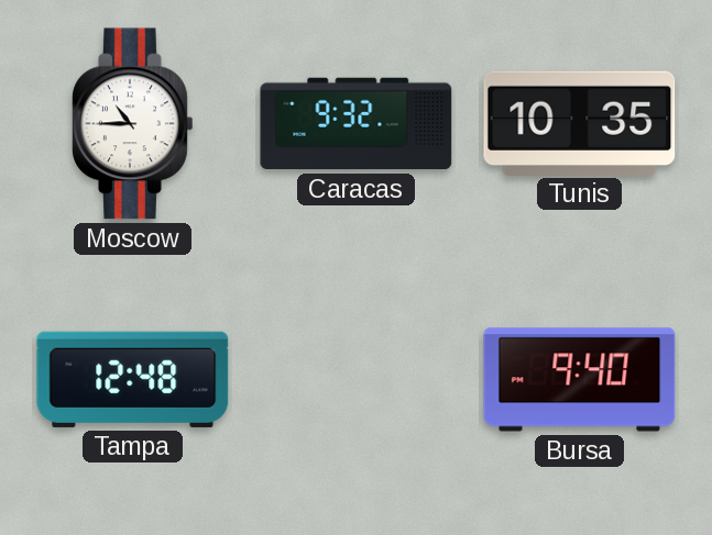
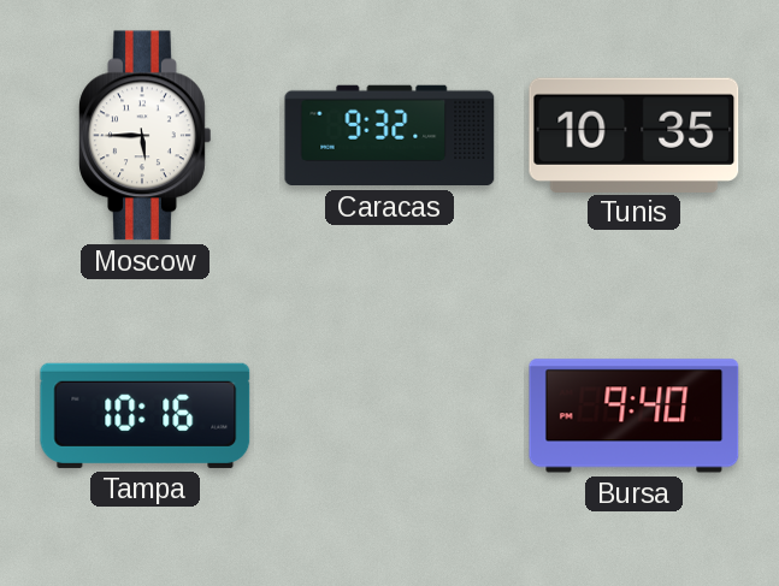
Moscow: 10:45 -> 5:45 (146, 136)
Tampa: 12:48 -> 10:16 (146, 415)
